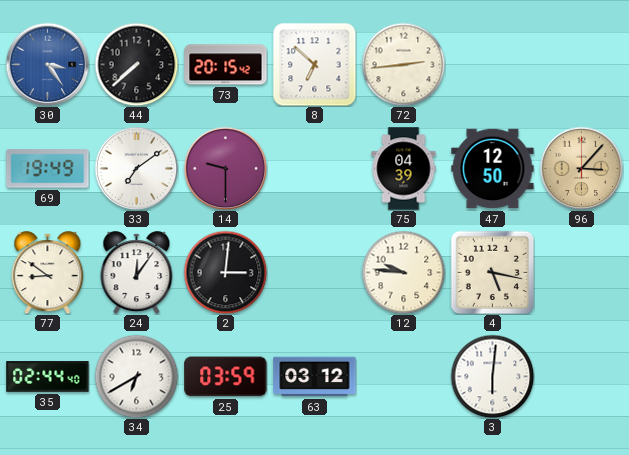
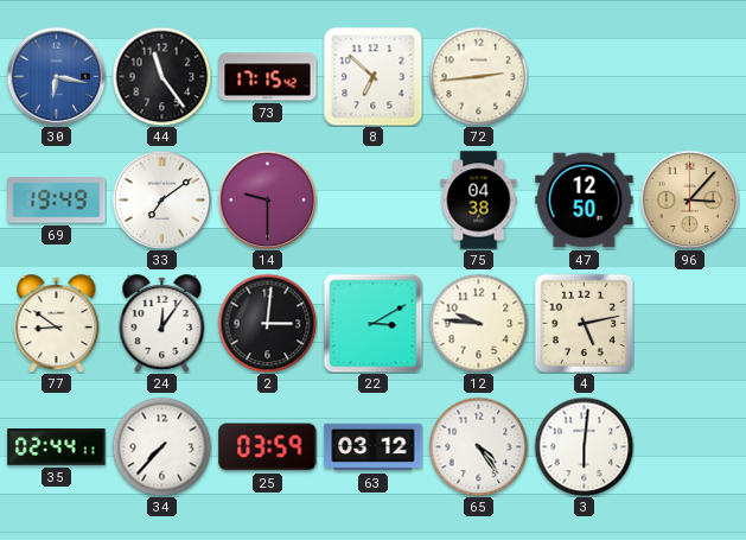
30: 3:24 -> 6:17 (56, 76)
44: 7:38 -> 11:24 (161, 76)
73: 20:15 -> 17:15 (268, 77)
75: 04:39 -> 04:38 (479, 201)
22: none -> 3:10 (372, 323)
4: 5:17 -> 5:13 (584, 323)
35: 02:44:40 -> 02:44:11 (57, 447)
34: 6:40 -> 7:37 (161, 446)
65: none -> 4:24 (478, 446)
